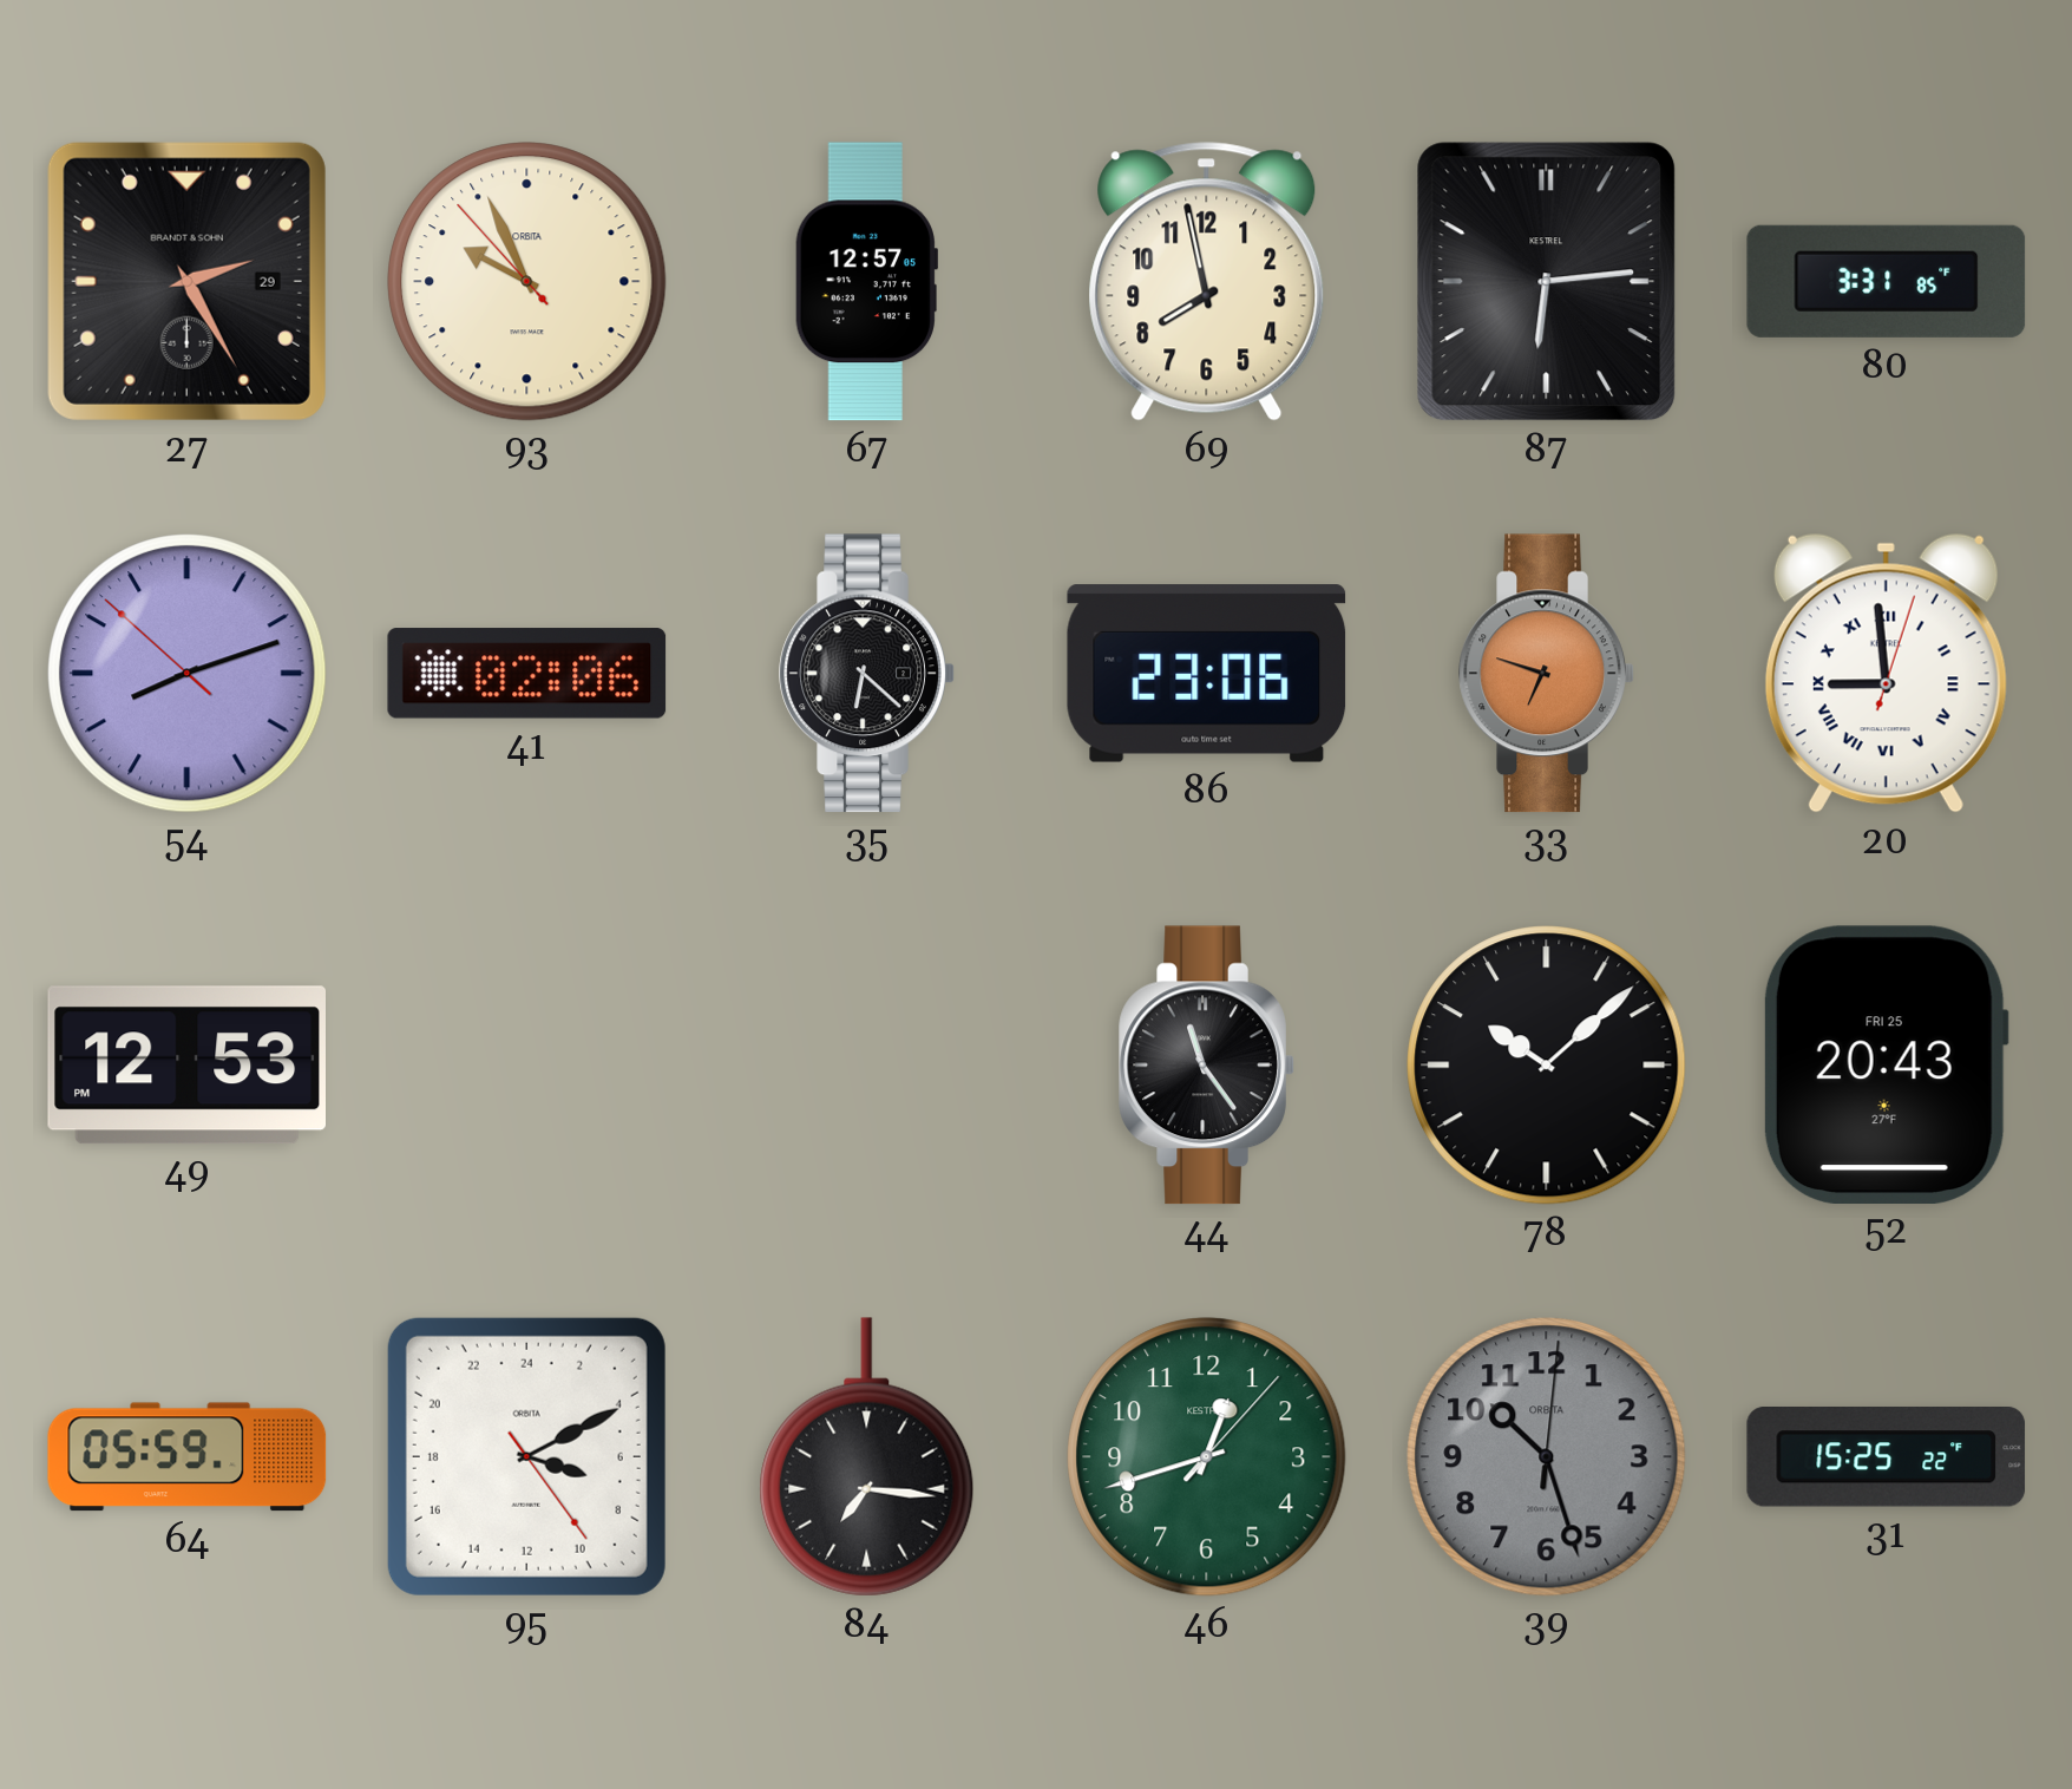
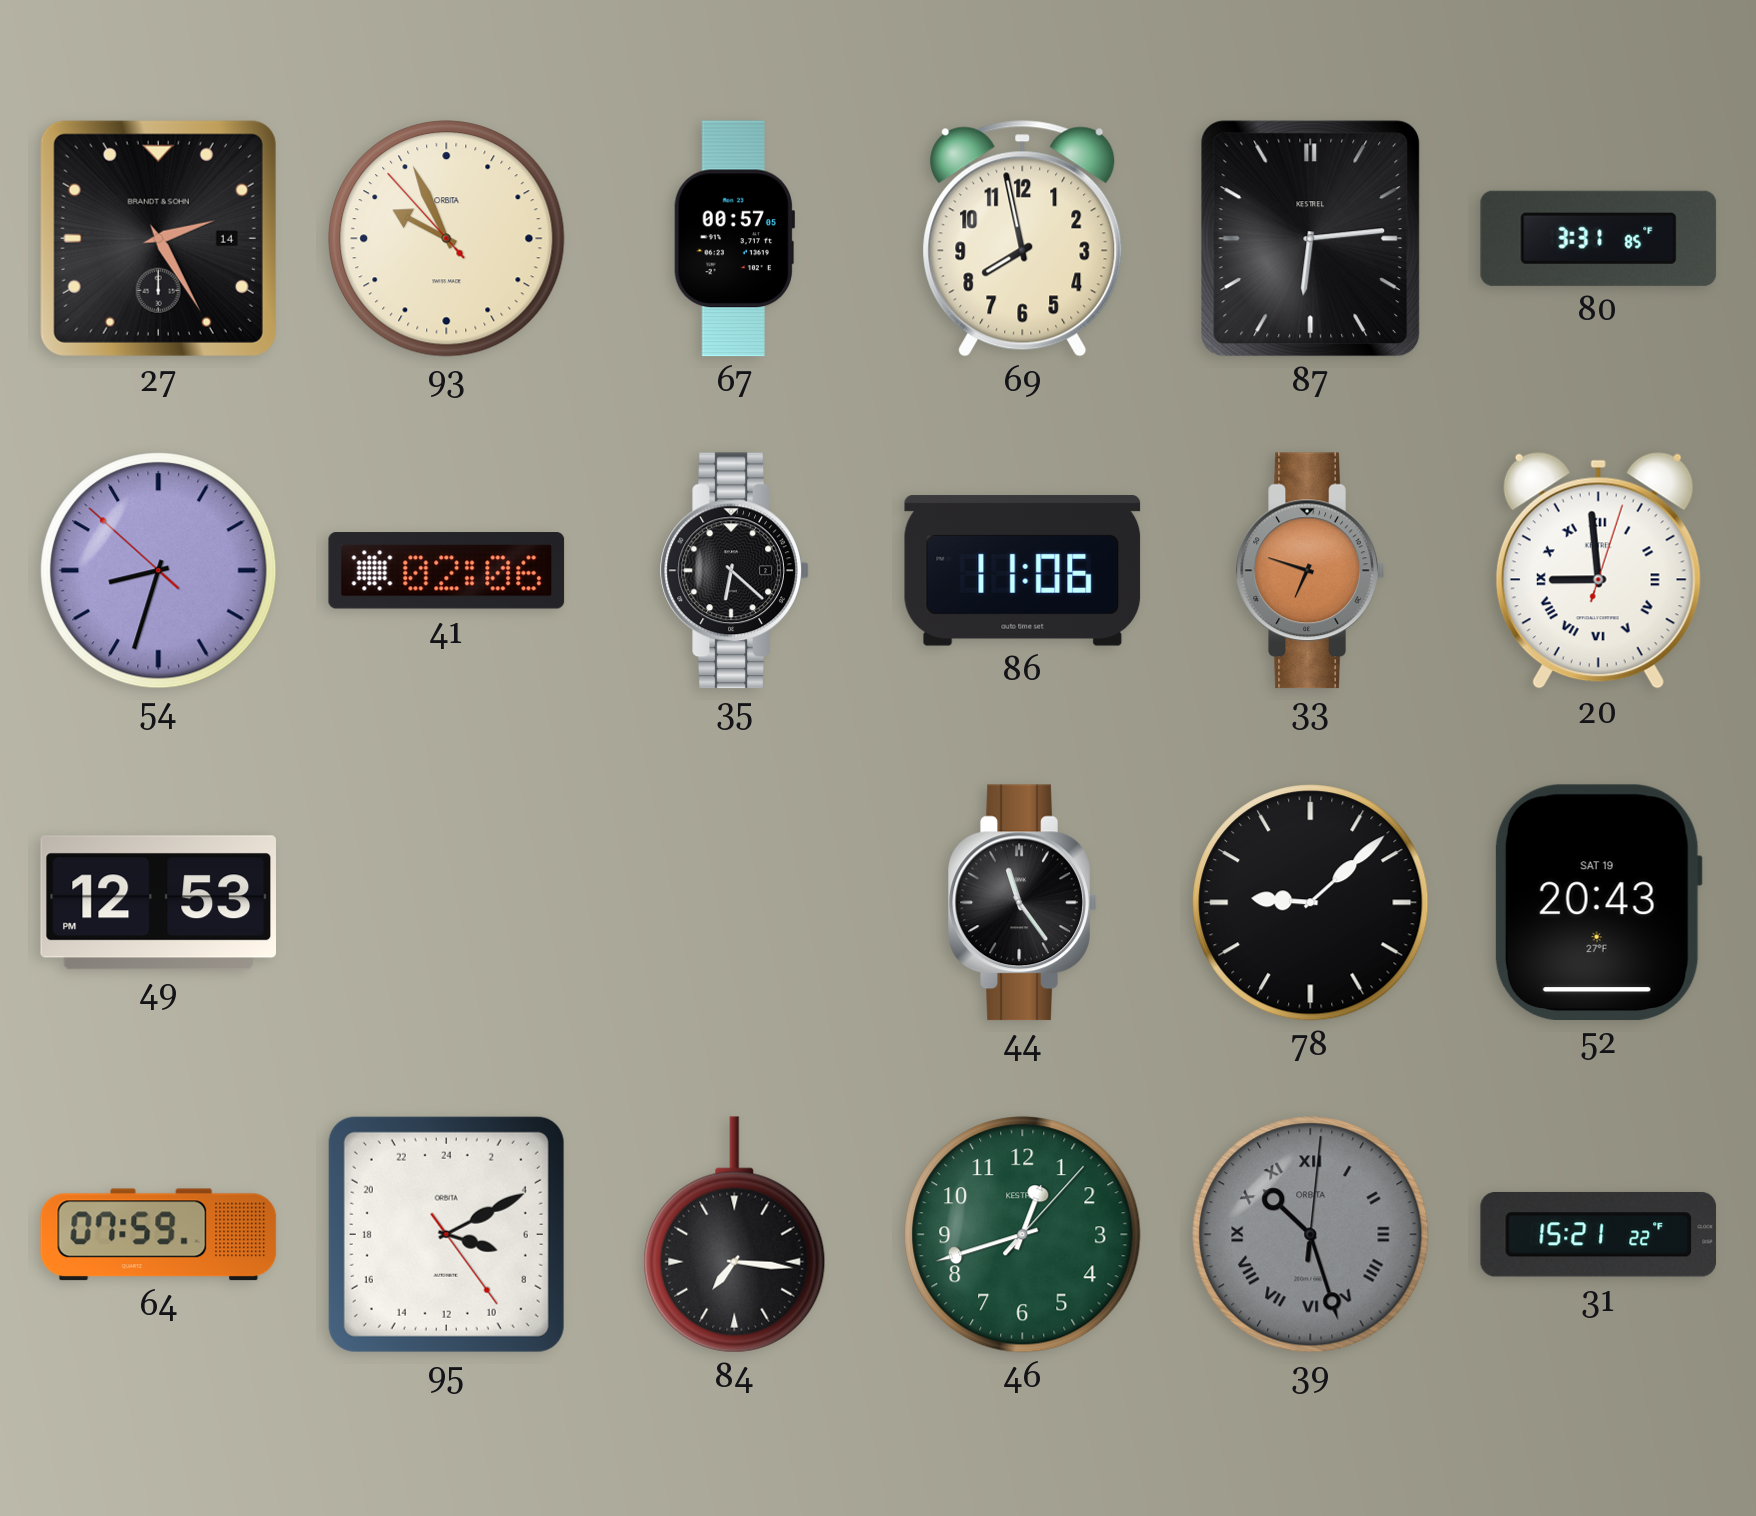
27 date: 29 -> 14 (158, 238)
67: 12:57 -> 00:57 (734, 239)
54: 8:11 -> 8:32 (159, 571)
86: 23:06 -> 11:06 (1023, 571)
78: 10:08 -> 9:08 (1311, 903)
52 date: FRI 25 -> SAT 19 (1598, 902)
64: 05:59 -> 07:59 (159, 1235)
39 numerals: Arabic -> Roman (1311, 1235)
31: 15:25 -> 15:21 (1599, 1234)
